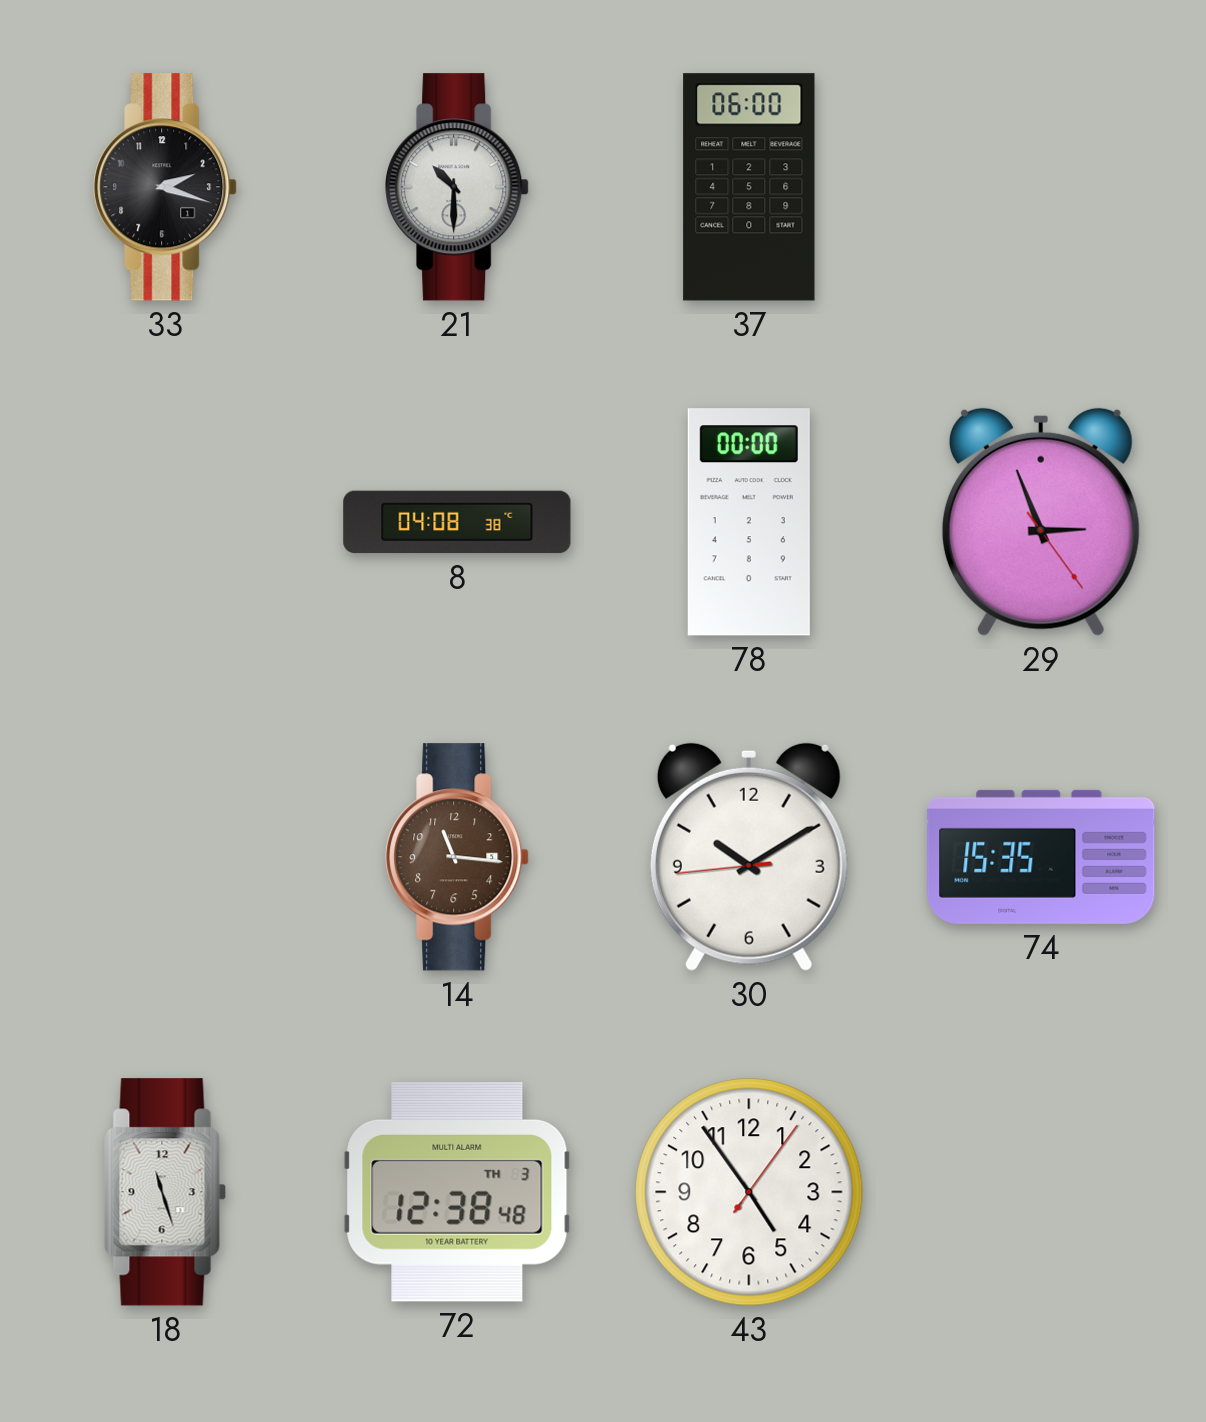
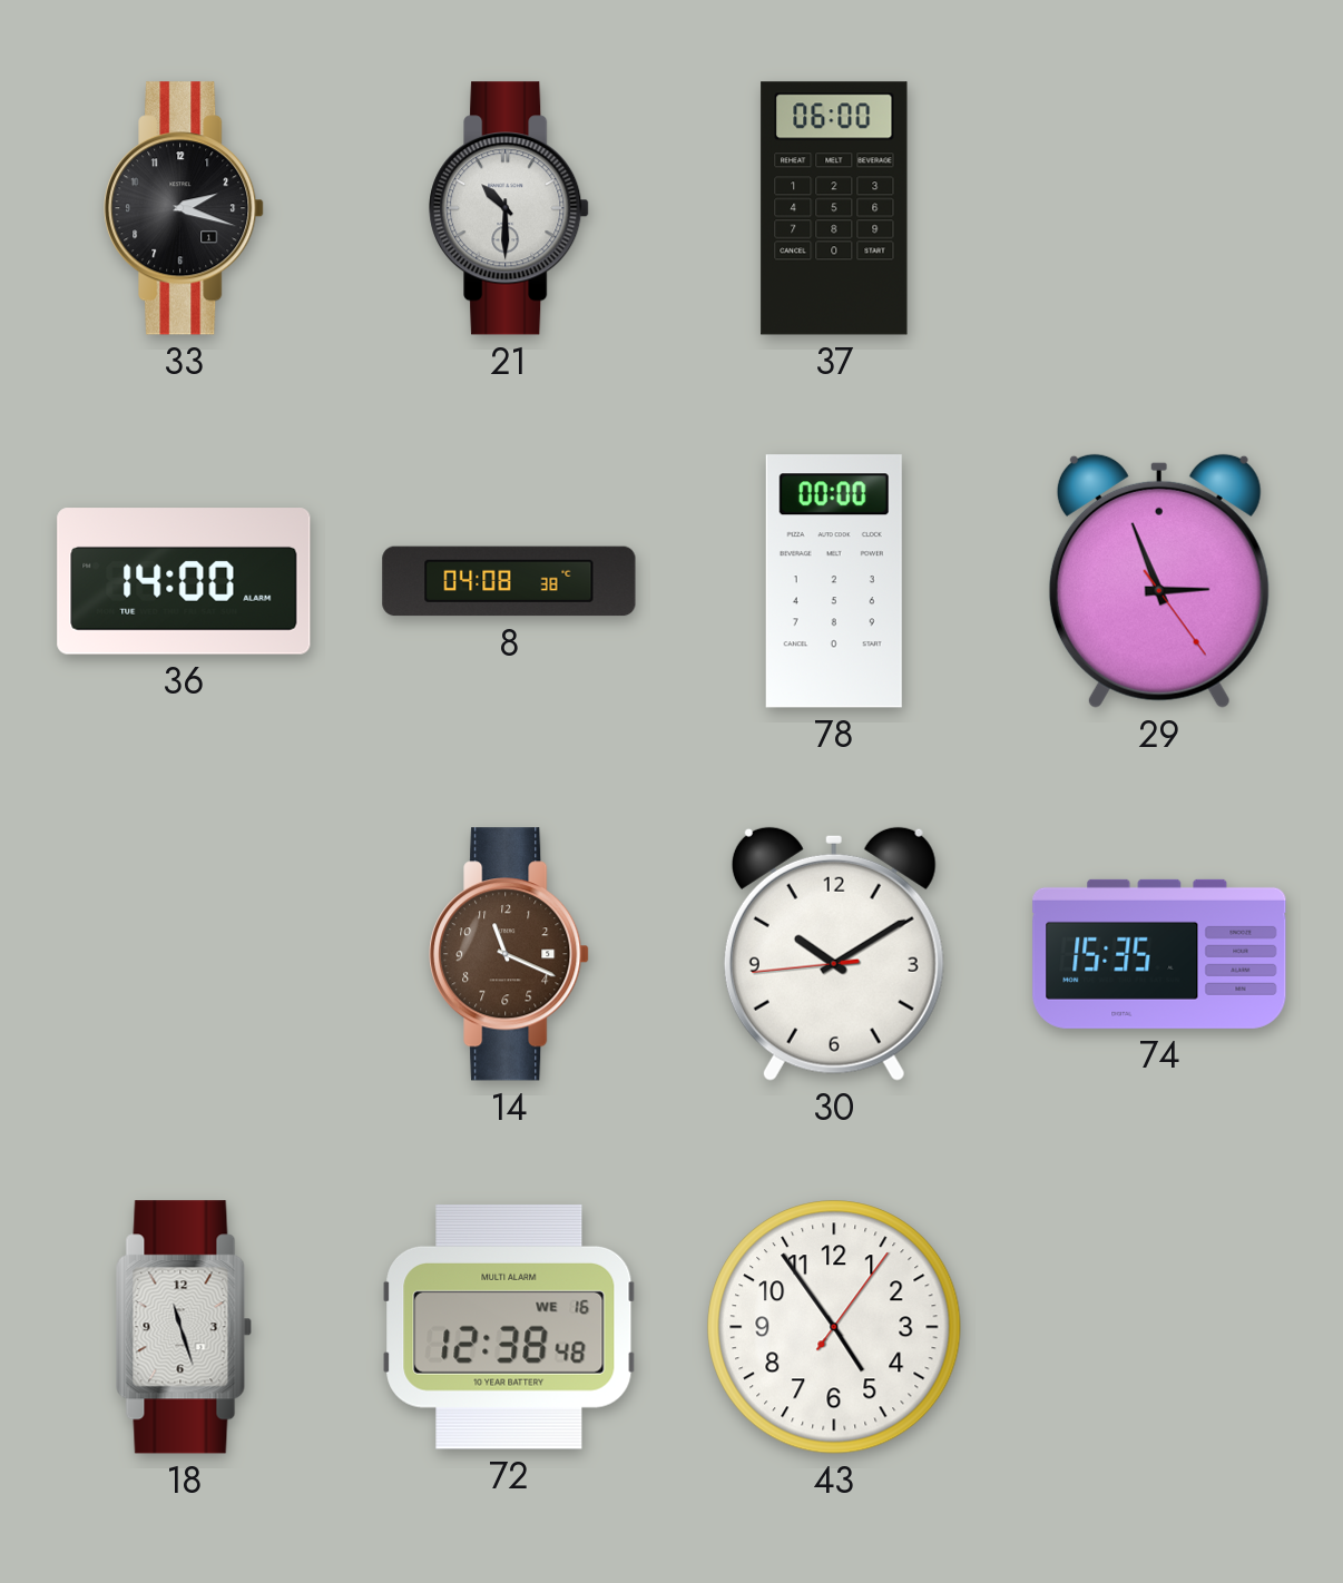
36: none -> 14:00 (184, 581)
14: 11:16 -> 11:19 (509, 954)
72 date: TH 3 -> WE 16 (509, 1327)
